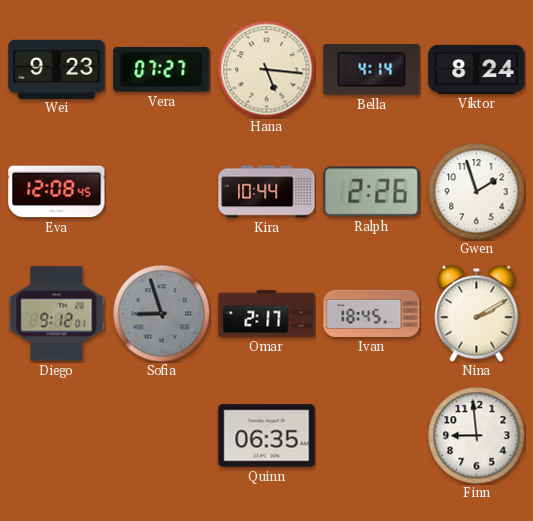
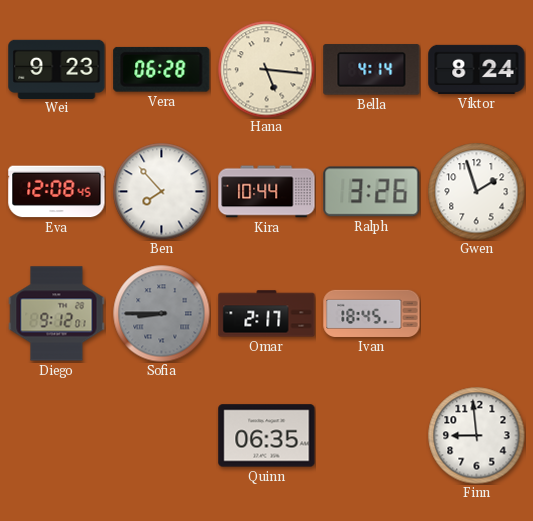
Vera: 07:27 -> 06:28 (162, 69)
Ben: none -> 7:53 (161, 191)
Ralph: 2:26 -> 3:26 (372, 192)
Sofia: 8:57 -> 8:45 (161, 313)
Nina: 2:10 -> none (477, 313)
